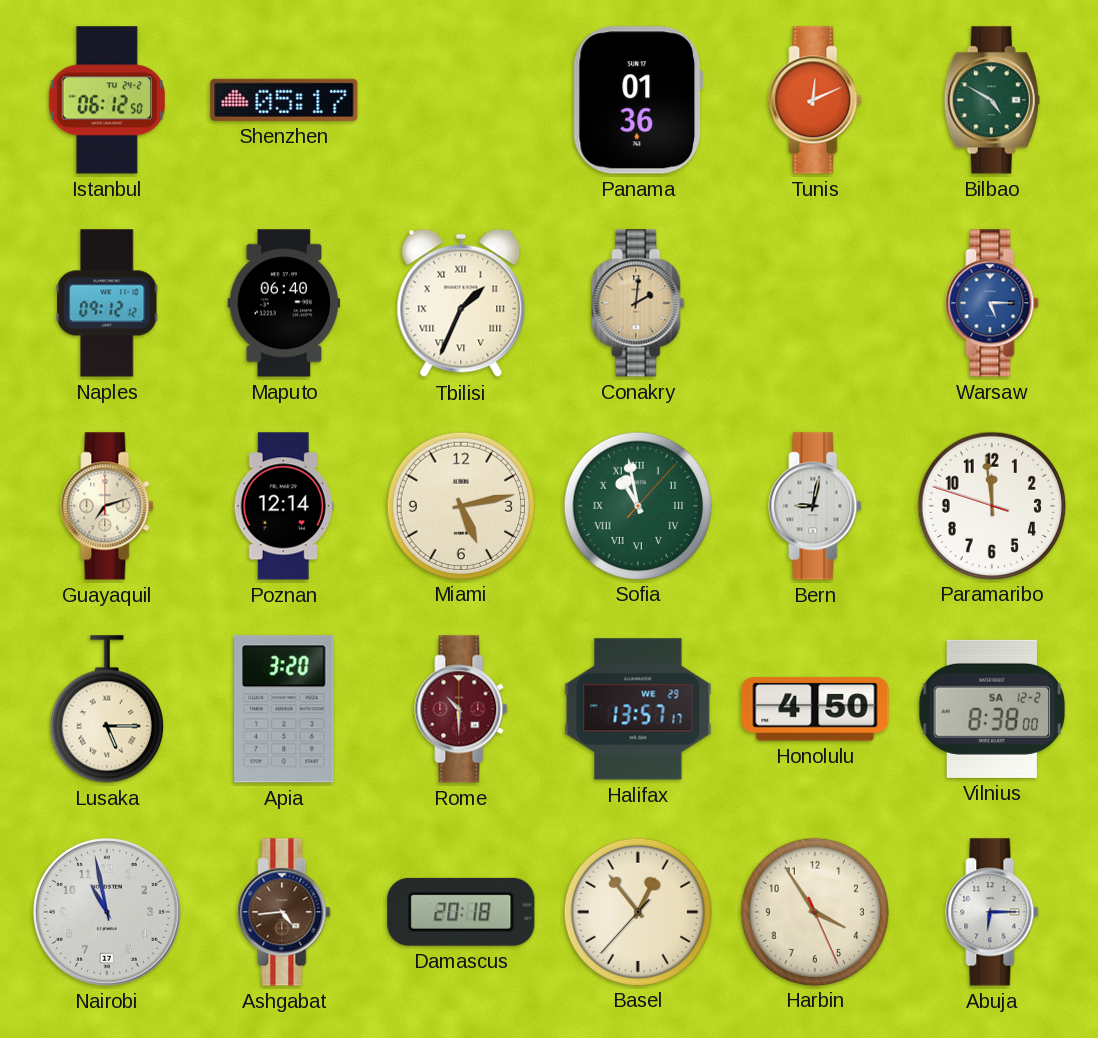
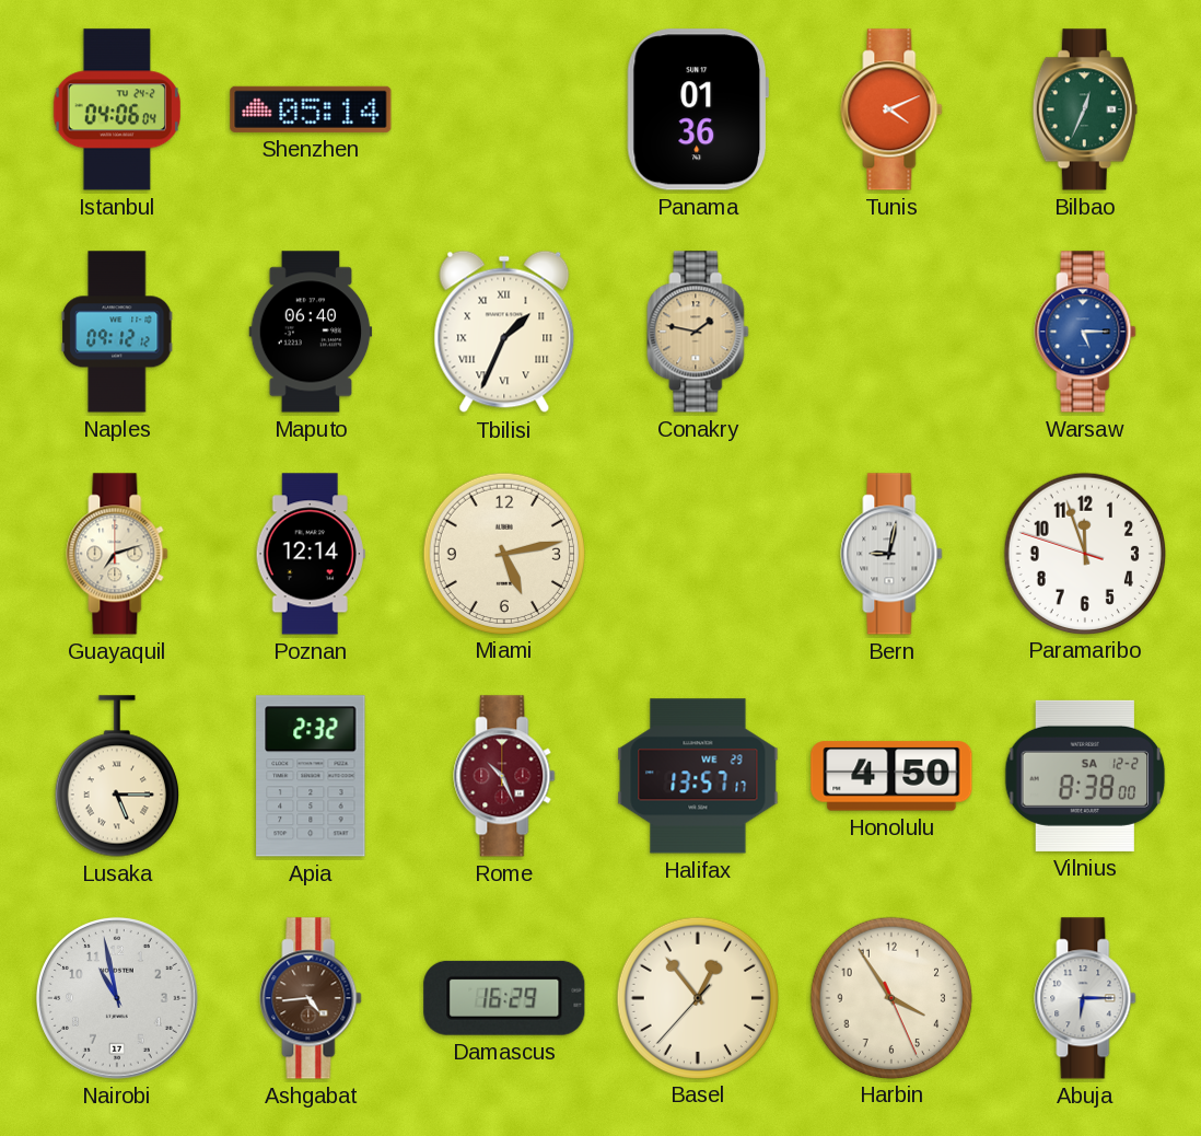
Istanbul: 06:12 -> 04:06 (116, 109)
Shenzhen: 05:17 -> 05:14 (311, 109)
Tunis: 12:11 -> 4:11 (891, 109)
Bilbao: 4:50 -> 12:34 (1085, 109)
Conakry: 2:01 -> 1:47 (698, 332)
Sofia: 10:58 -> none (637, 505)
Paramaribo: 11:58 -> 11:56 (1084, 553)
Apia: 3:20 -> 2:32 (311, 776)
Rome: 10:30 -> 10:26 (504, 776)
Damascus: 20:18 -> 16:29 (504, 998)
